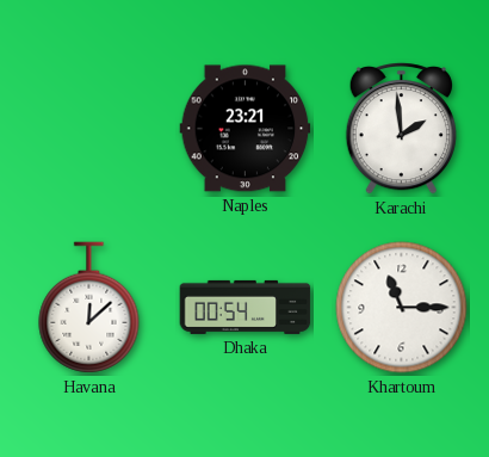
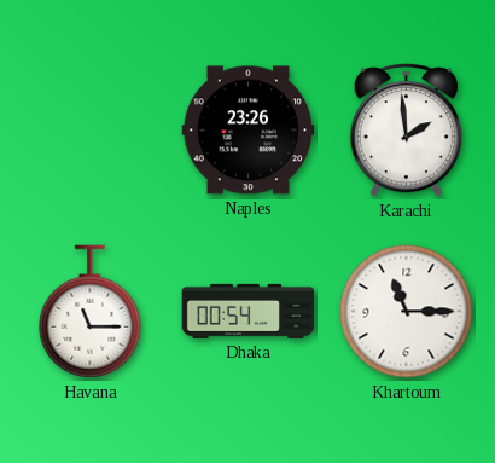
Naples: 23:21 -> 23:26 (249, 131)
Havana: 12:08 -> 11:15 (91, 312)
